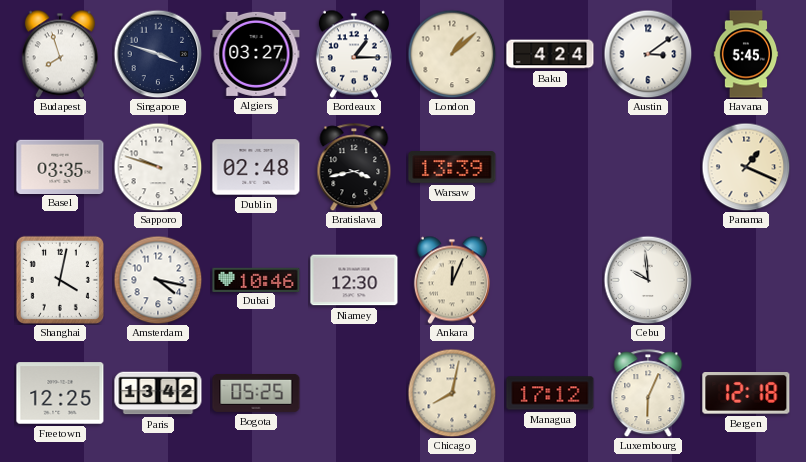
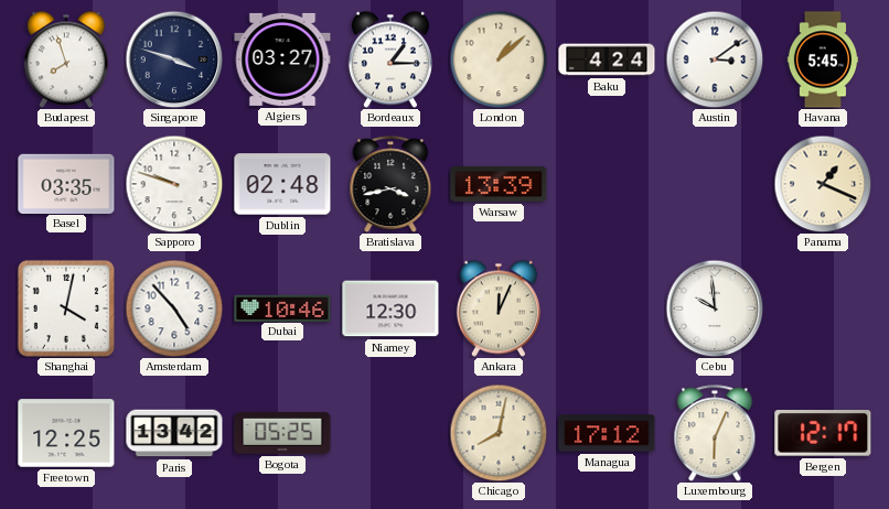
Amsterdam: 4:17 -> 4:53 (174, 308)
Bergen: 12:18 -> 12:17 (823, 434)
